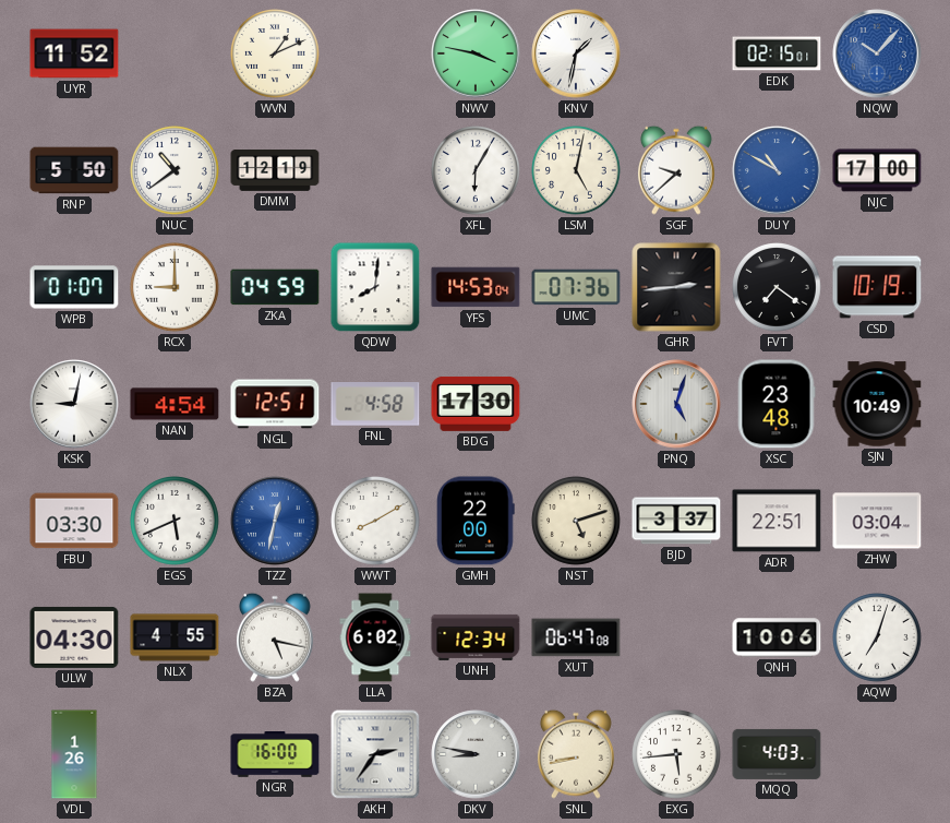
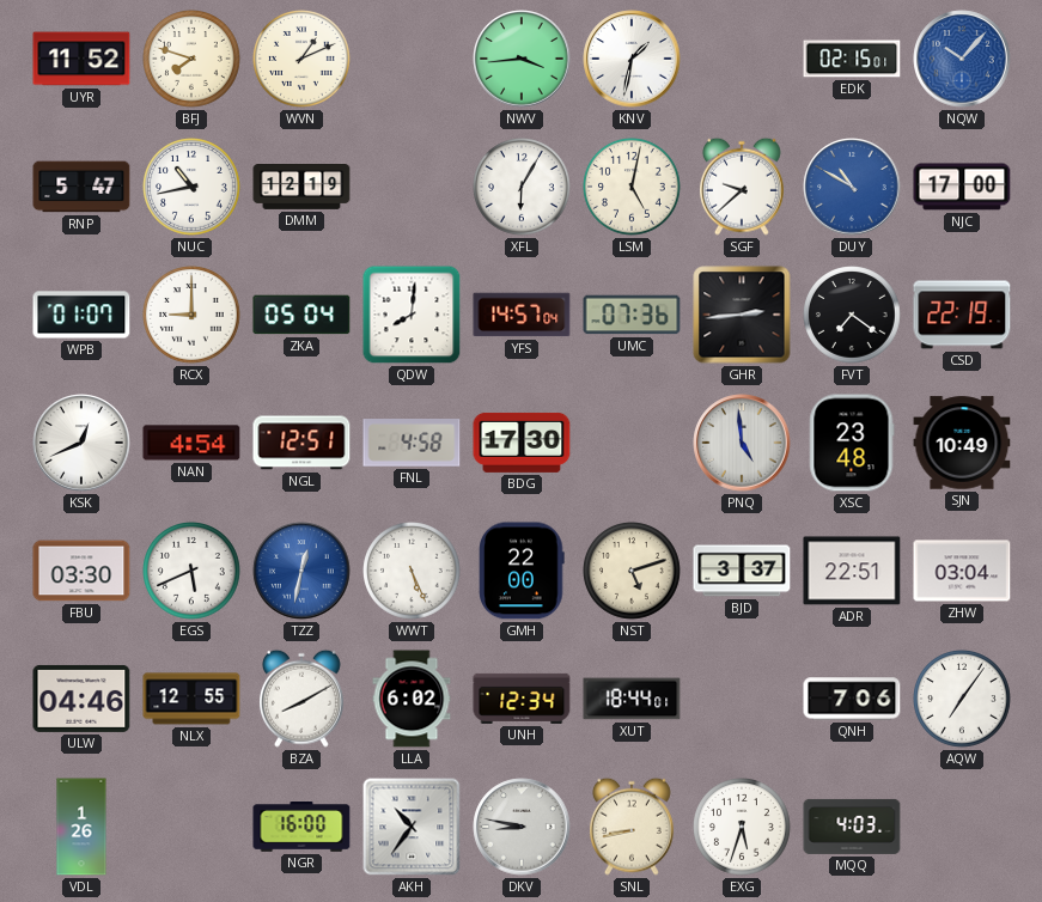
BFJ: none -> 7:48 (193, 60)
NWV: 3:47 -> 3:44 (522, 59)
RNP: 5:50 -> 5:47 (81, 187)
NUC: 10:39 -> 10:43 (193, 188)
ZKA: 04:59 -> 05:04 (301, 315)
YFS: 14:53 -> 14:57 (522, 315)
CSD: 10:19 -> 22:19 (962, 315)
KSK: 9:02 -> 12:41 (81, 443)
PNQ: 5:03 -> 4:59 (742, 443)
WWT: 8:10 -> 5:26 (413, 572)
ULW: 04:30 -> 04:46 (81, 699)
NLX: 4:55 -> 12:55 (191, 699)
BZA: 5:17 -> 8:10 (301, 699)
XUT: 06:47 -> 18:44 (632, 699)
QNH: 10:06 -> 7:06 (852, 699)
AQW: 7:03 -> 7:06 (963, 700)
AKH: 2:36 -> 10:36 (412, 827)
EXG: 5:44 -> 5:33 (743, 828)
